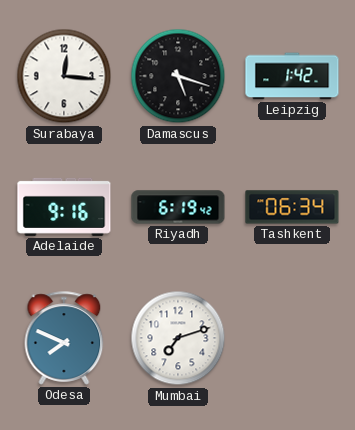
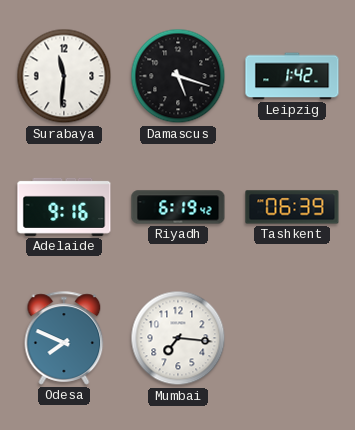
Surabaya: 12:16 -> 11:31 (64, 76)
Tashkent: 06:34 -> 06:39 (292, 207)
Mumbai: 7:12 -> 7:16 (178, 338)
